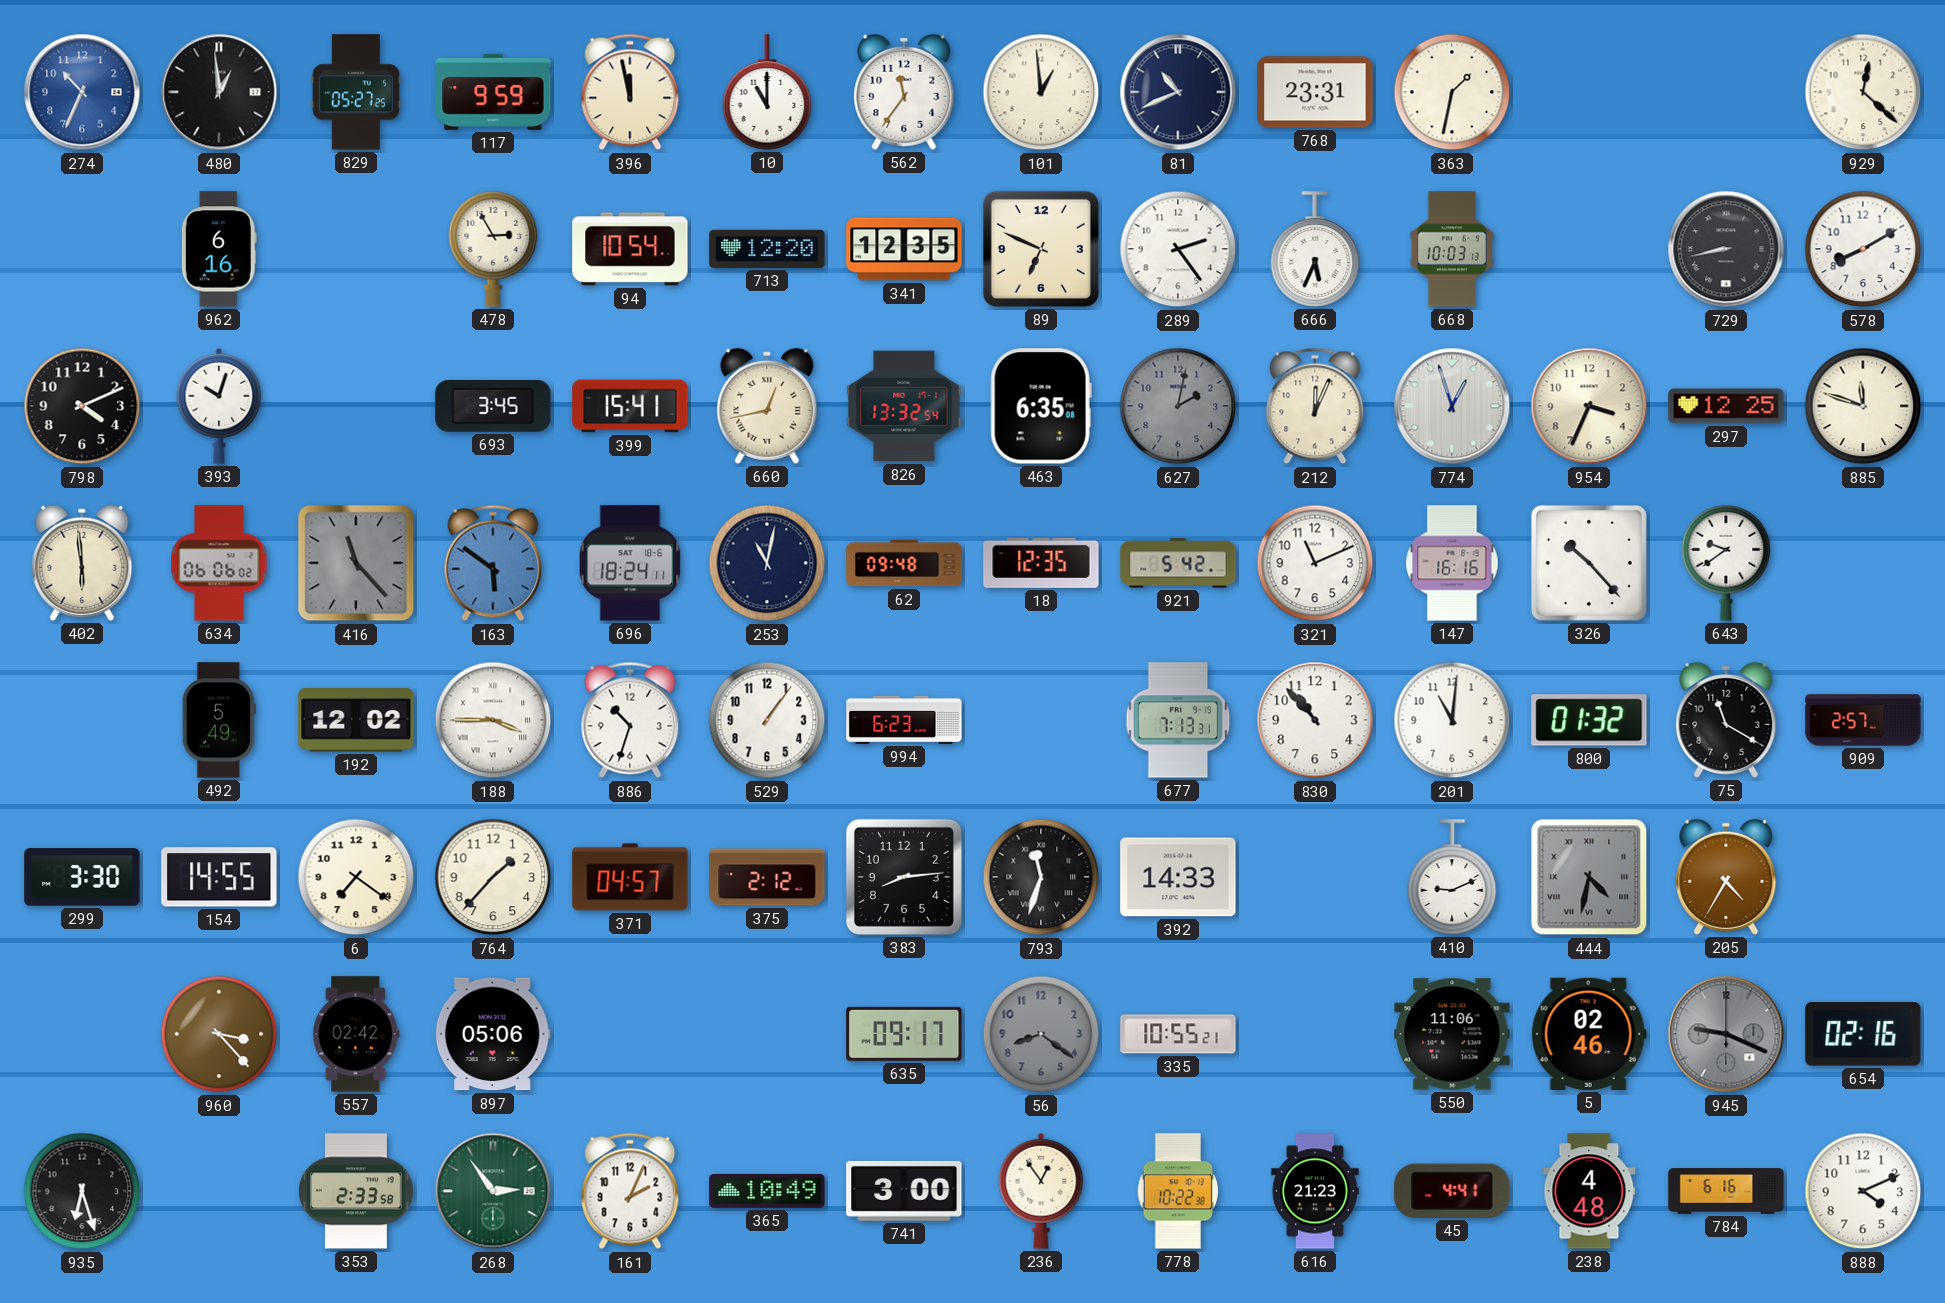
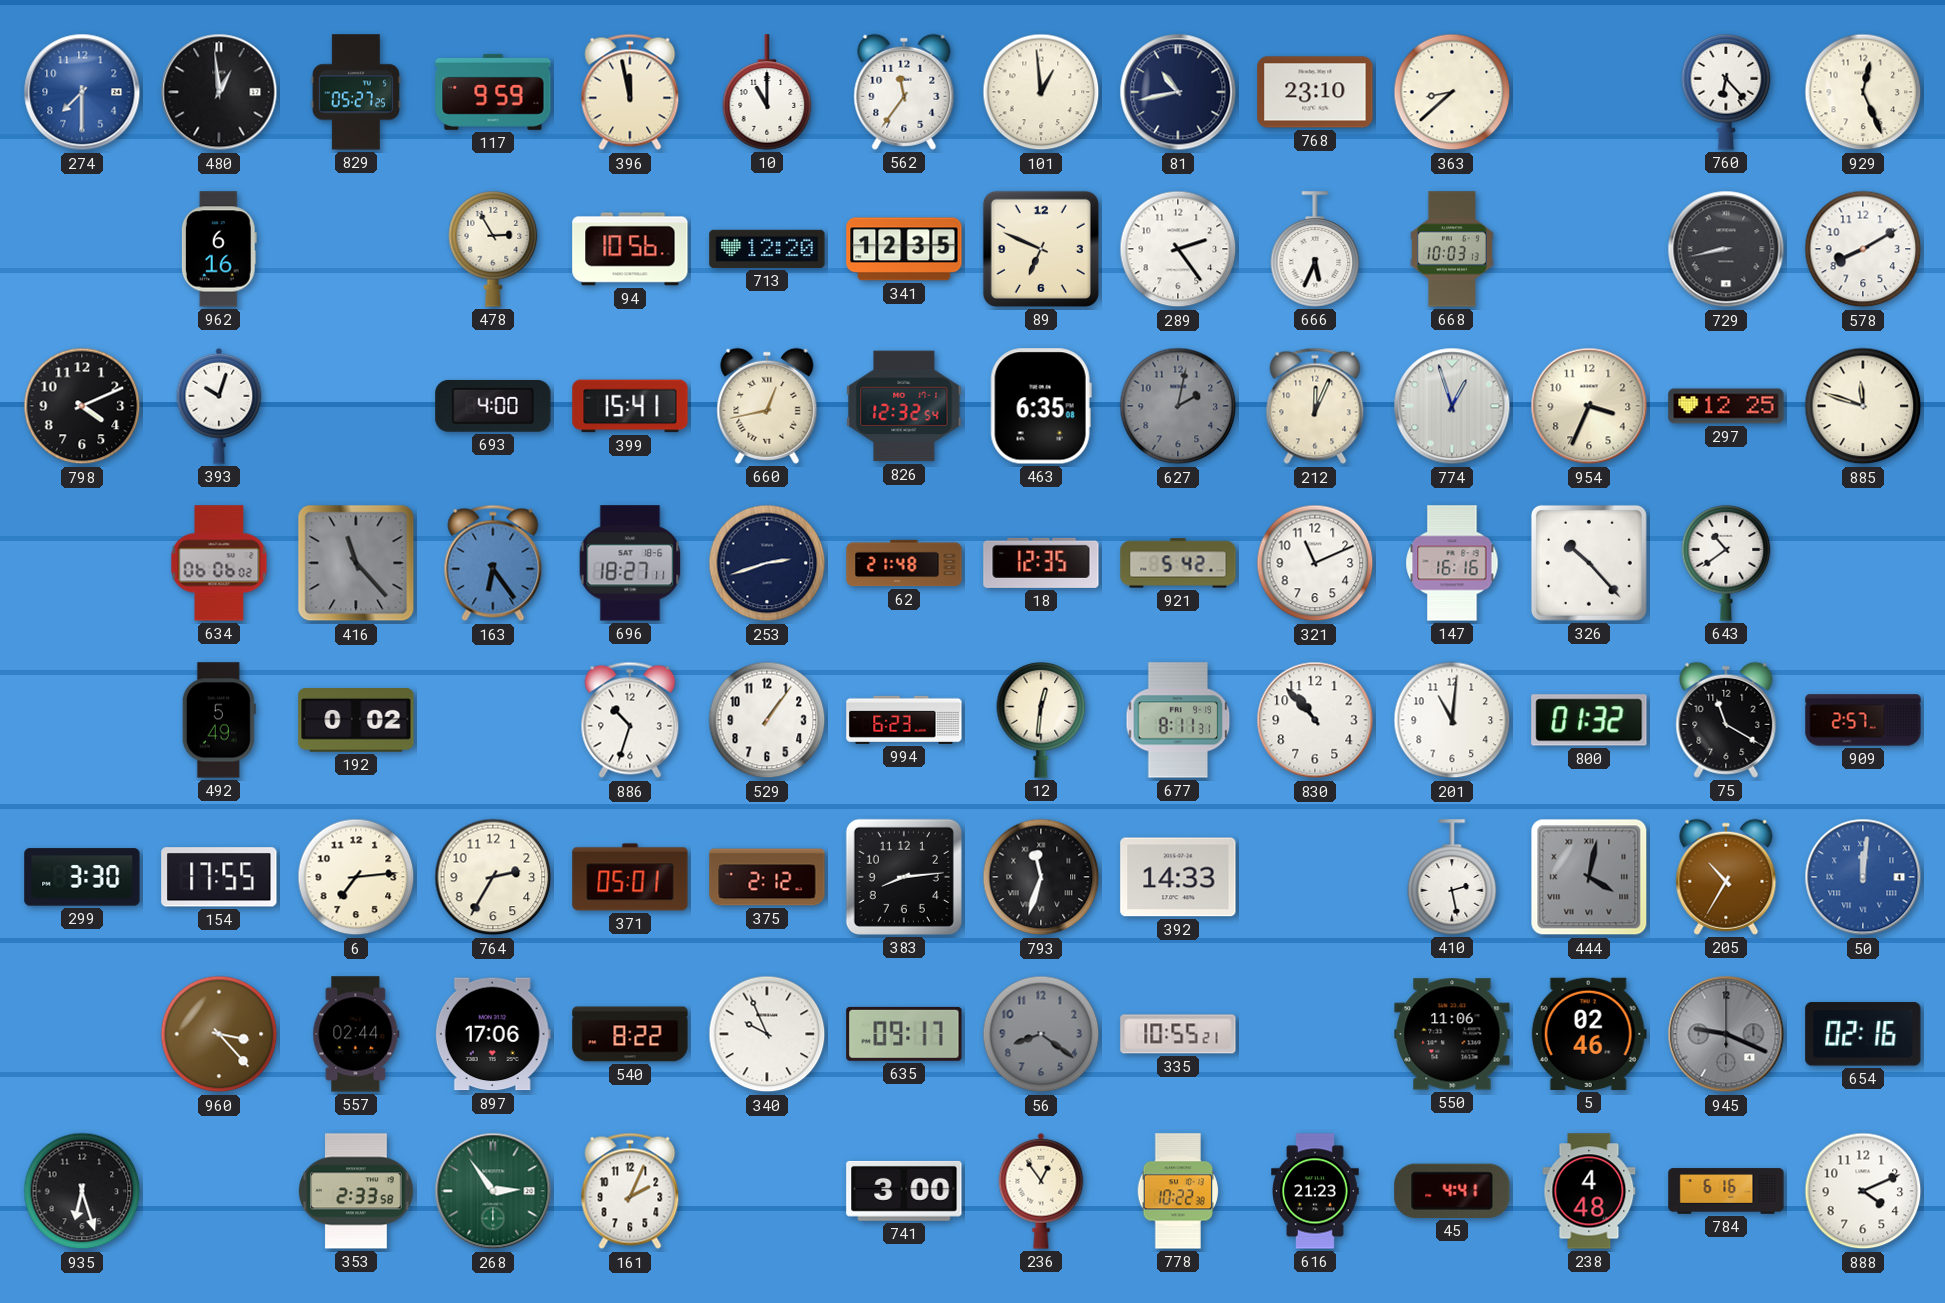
274: 10:34 -> 7:30 (82, 92)
81: 10:41 -> 10:43 (1178, 92)
768: 23:31 -> 23:10 (1315, 92)
363: 1:32 -> 8:38 (1452, 92)
760: none -> 6:23 (1726, 93)
929: 12:22 -> 12:26 (1863, 92)
94: 10:54 -> 10:56 (630, 249)
693: 3:45 -> 4:00 (493, 406)
826: 13:32 -> 12:32 (904, 406)
402: 5:59 -> none (82, 563)
163: 5:51 -> 6:24 (493, 563)
696: 18:24 -> 18:27 (630, 563)
253: 11:02 -> 2:42 (767, 563)
62: 09:48 -> 21:48 (904, 563)
643: 9:39 -> 10:39 (1726, 564)
192: 12:02 -> 0:02 (356, 721)
188: 3:45 -> none (493, 720)
12: none -> 12:31 (1041, 721)
677: 7:13 -> 8:11 (1178, 720)
154: 14:55 -> 17:55 (219, 877)
6: 7:21 -> 7:14 (356, 877)
764: 1:37 -> 2:35 (493, 877)
371: 04:57 -> 05:01 (630, 877)
410: 9:11 -> 2:28 (1452, 877)
444: 4:32 -> 4:02 (1589, 877)
205: 4:35 -> 10:35 (1726, 877)
50: none -> 12:01 (1863, 877)
557: 02:42 -> 02:44 (356, 1034)
897: 05:06 -> 17:06 (493, 1034)
540: none -> 8:22 (630, 1034)
340: none -> 9:56 (767, 1034)
365: 10:49 -> none (767, 1191)
